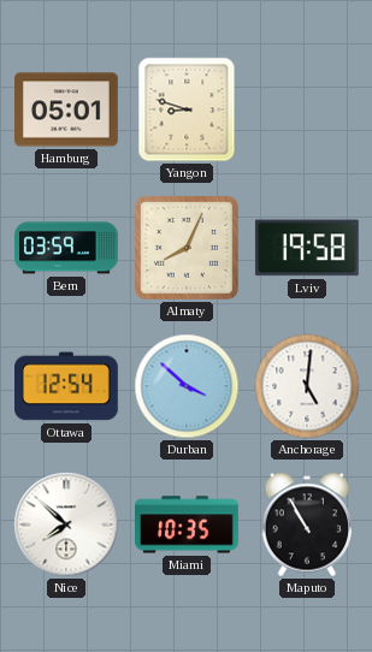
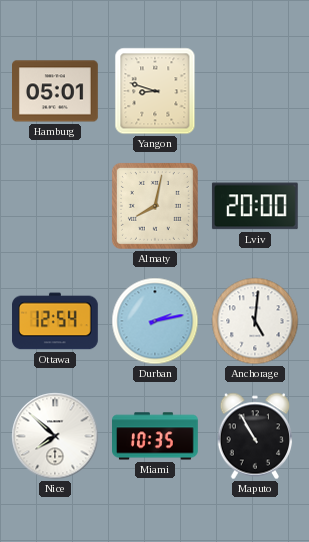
Bern: 03:59 -> none (67, 248)
Almaty: 8:04 -> 8:02 (155, 206)
Lviv: 19:58 -> 20:00 (255, 206)
Durban: 3:52 -> 2:13 (155, 321)
